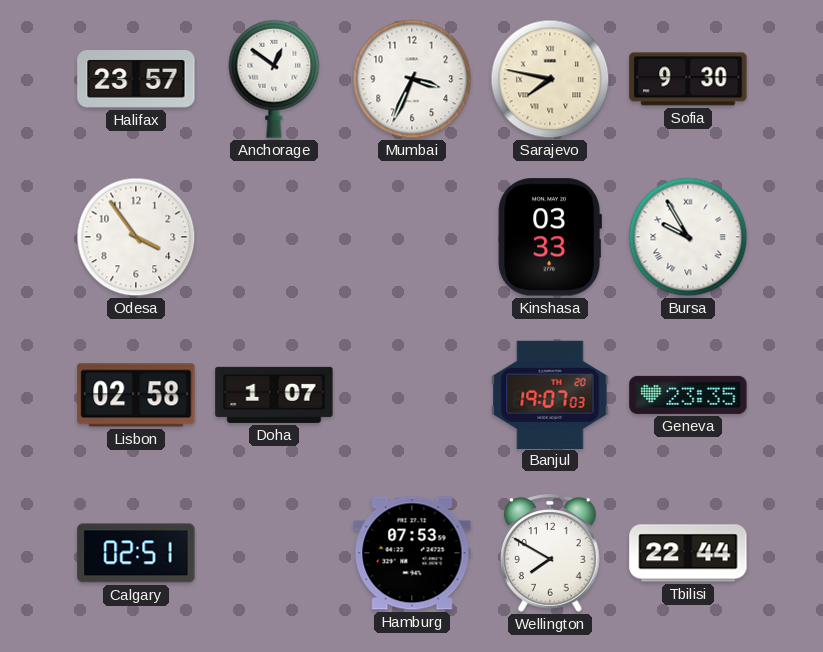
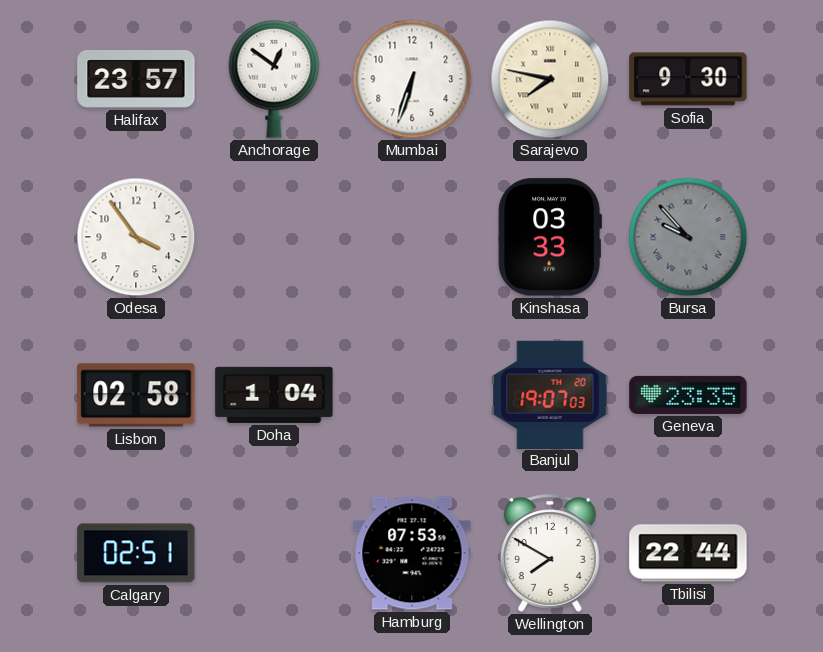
Mumbai: 3:34 -> 6:33 (412, 79)
Bursa: 9:55 -> 9:53 (688, 237)
Bursa dial: white -> grey (688, 237)
Doha: 1:07 -> 1:04 (274, 395)
